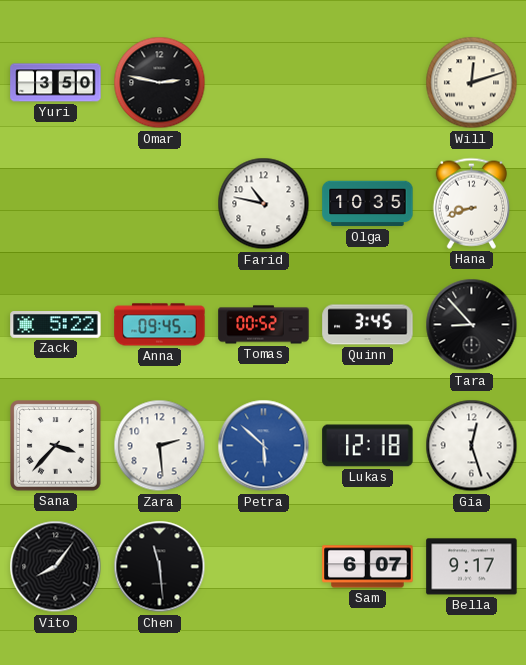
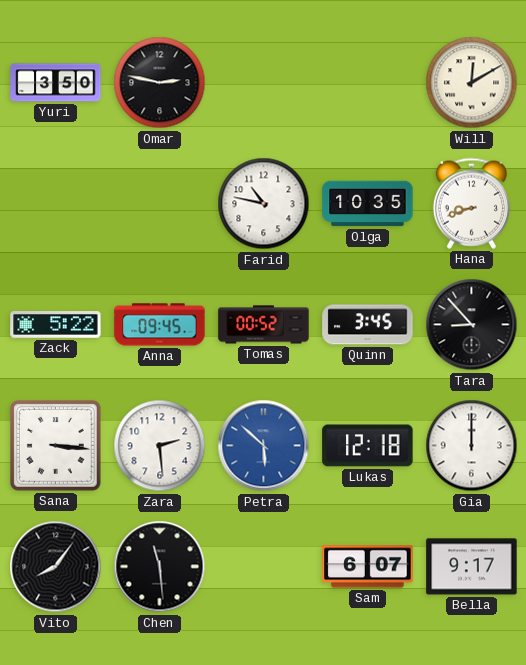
Will: 12:12 -> 12:10 (472, 83)
Sana: 3:37 -> 3:16 (56, 446)
Gia: 12:27 -> 12:00 (472, 446)
